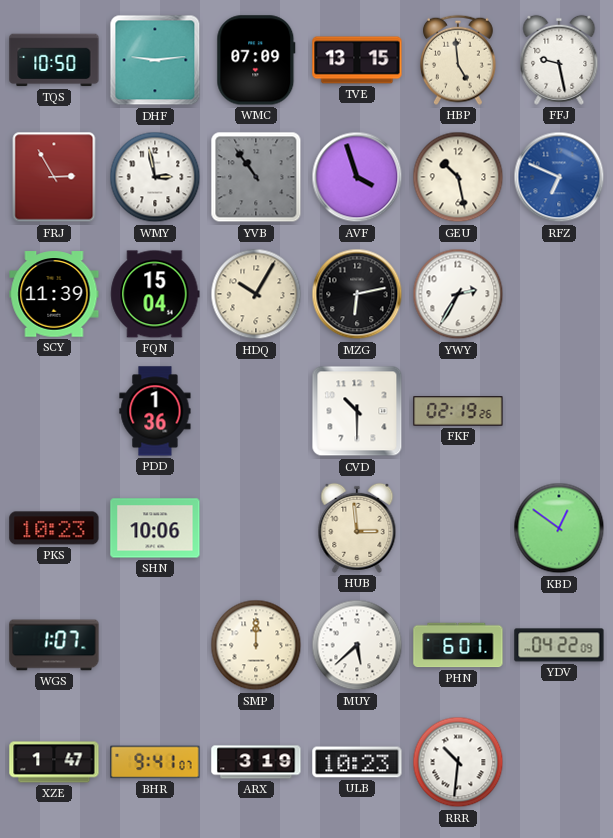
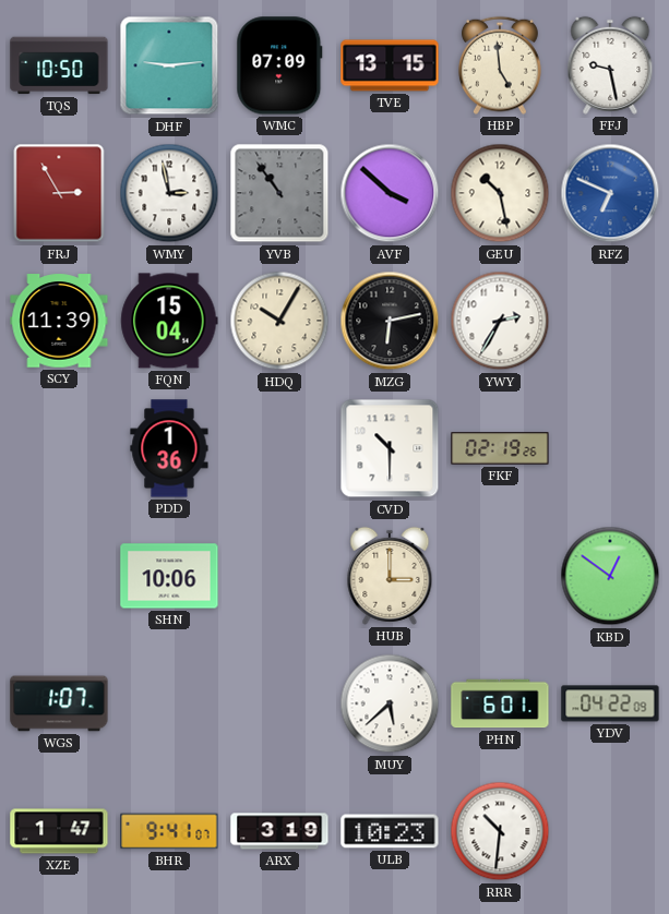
AVF: 3:57 -> 3:52 (390, 193)
PKS: 10:23 -> none (54, 528)
HUB: 2:59 -> 3:00 (390, 576)
SMP: 12:00 -> none (256, 645)
